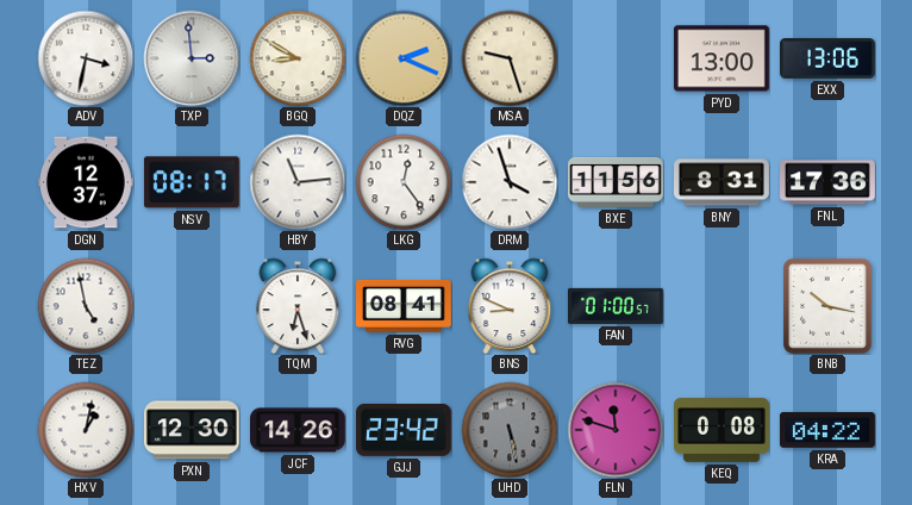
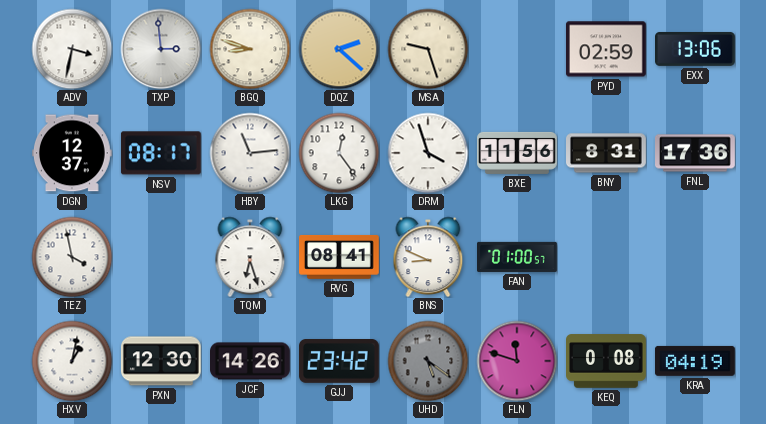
BGQ: 8:50 -> 8:48 (250, 49)
DQZ: 2:19 -> 2:22 (339, 49)
PYD: 13:00 -> 02:59 (606, 49)
TEZ: 4:58 -> 3:58 (72, 257)
BNB: 10:17 -> none (829, 306)
UHD: 5:28 -> 5:21 (428, 361)
KRA: 04:22 -> 04:19 (695, 361)
